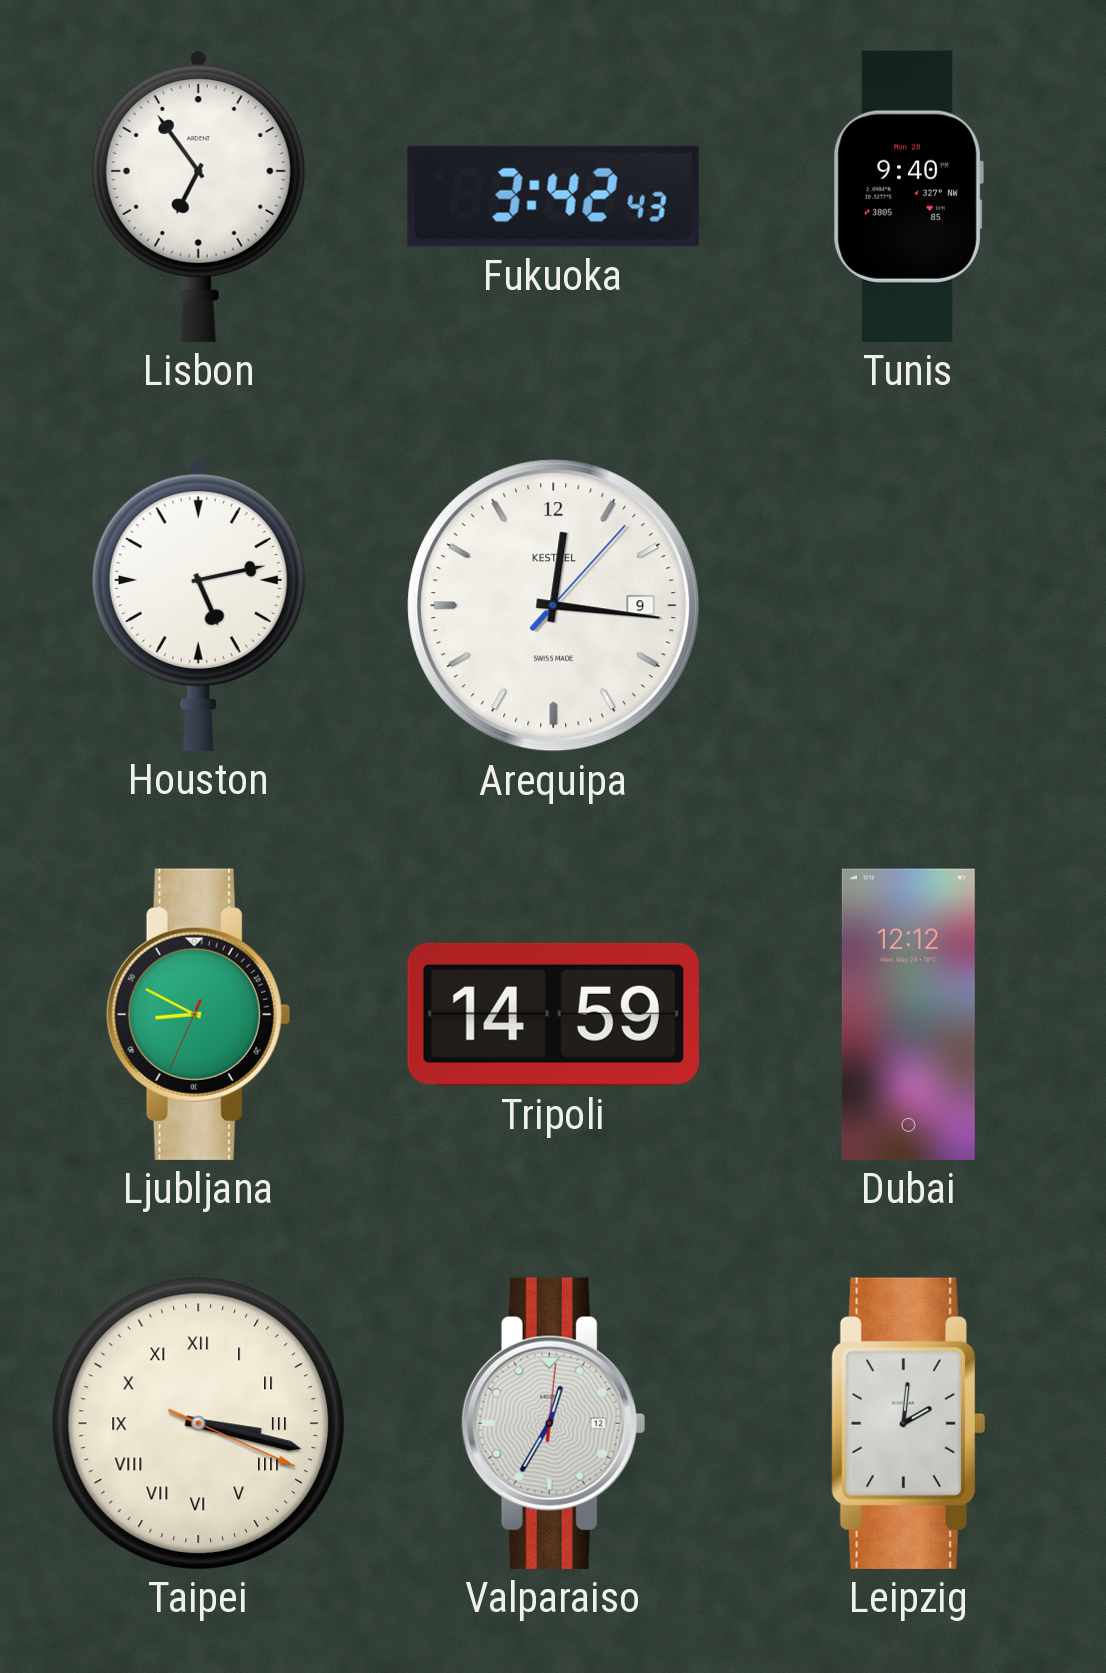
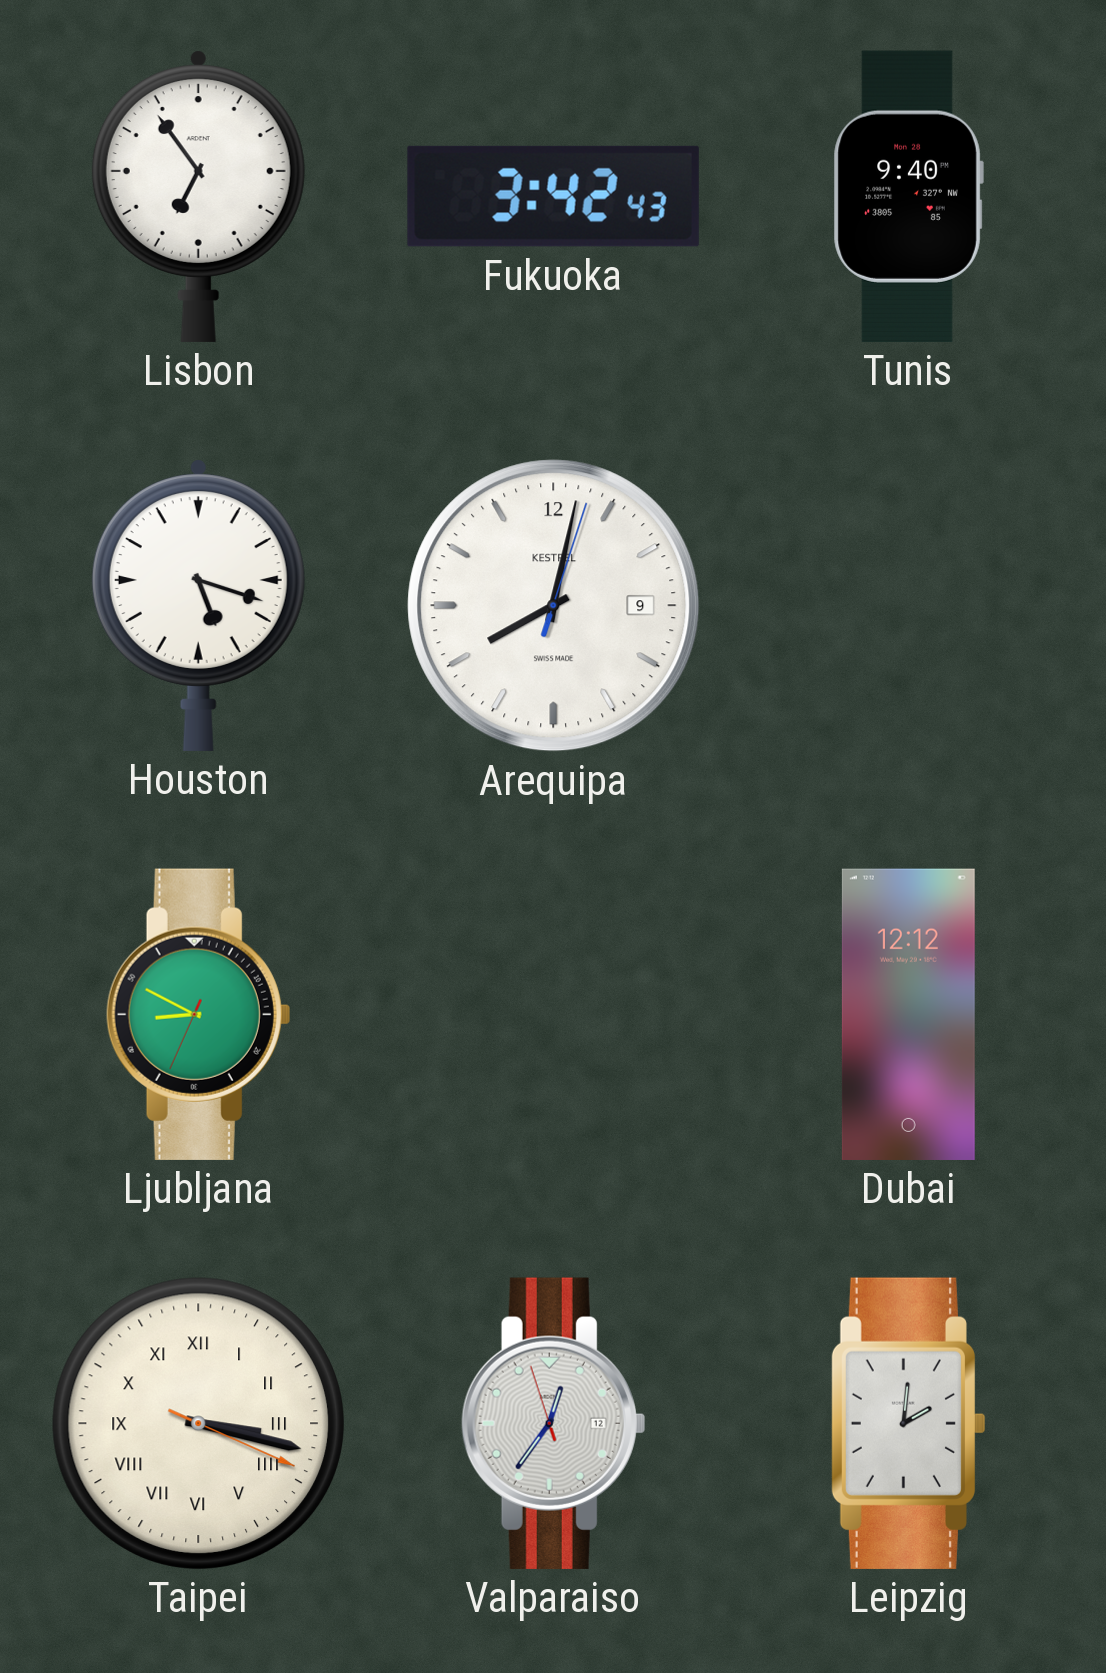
Houston: 5:13 -> 5:18 (198, 605)
Arequipa: 12:16 -> 8:02 (554, 606)
Tripoli: 14:59 -> none (553, 1014)
Valparaiso: 12:35:01 -> 12:35:57 (553, 1423)
